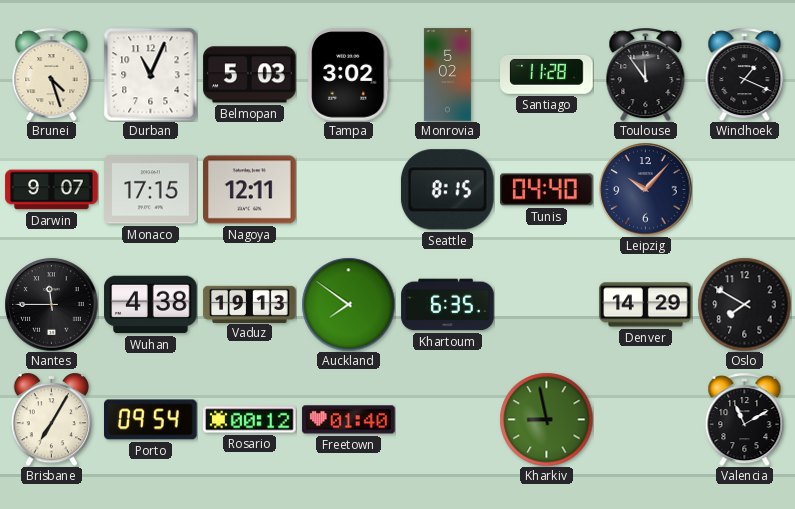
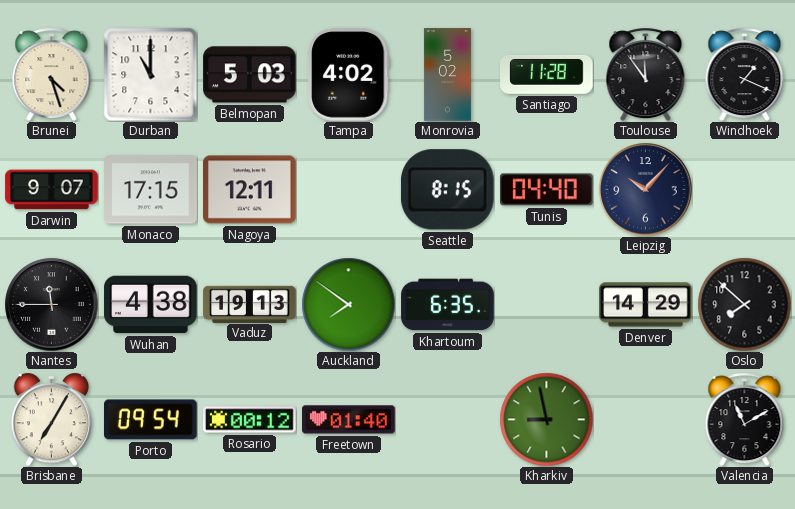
Durban: 11:04 -> 11:00 (150, 74)
Tampa: 3:02 -> 4:02 (349, 75)
Oslo: 7:50 -> 7:52 (744, 304)
